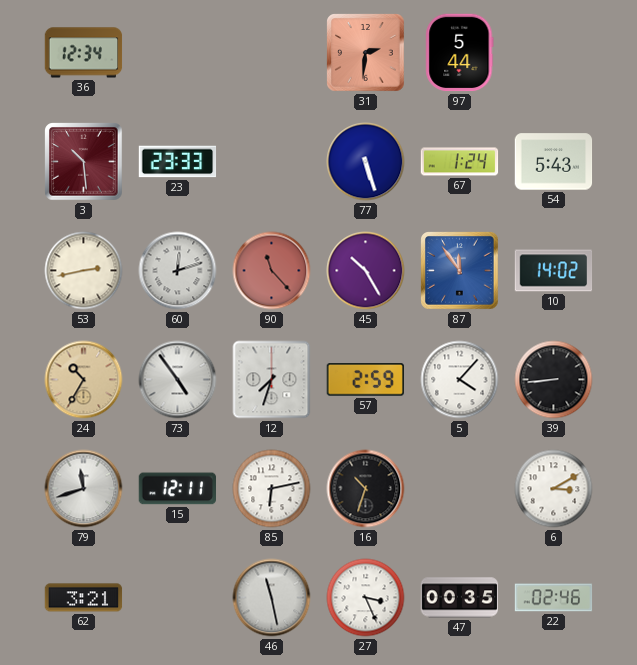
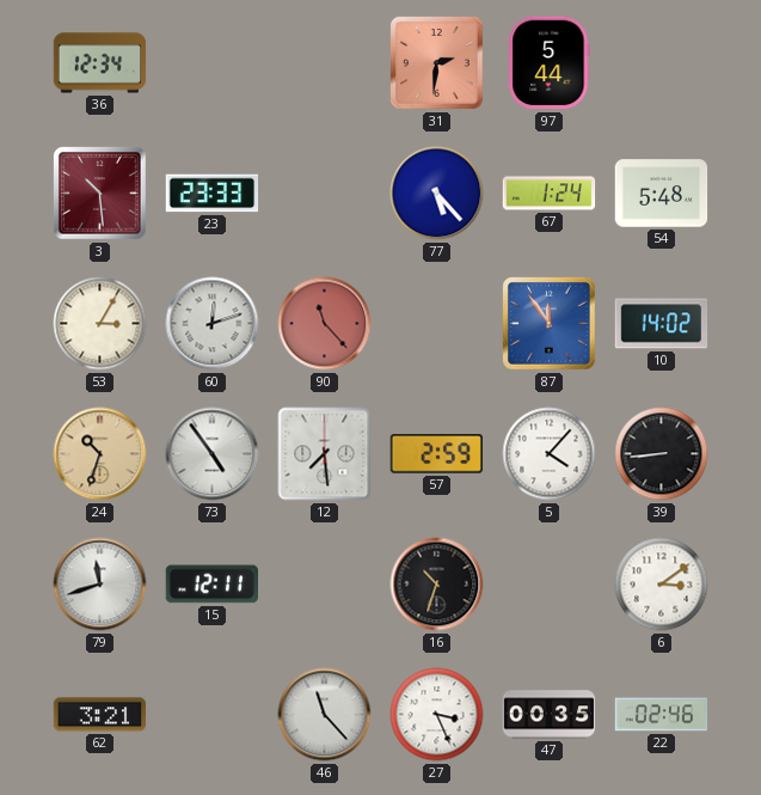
77: 5:27 -> 5:23 (437, 194)
54: 5:43 -> 5:48 (662, 194)
53: 2:43 -> 3:05 (100, 324)
45: 10:25 -> none (366, 271)
24: 10:35 -> 10:33 (100, 454)
12: 7:33 -> 7:29 (325, 454)
85: 6:13 -> none (272, 489)
6: 3:10 -> 3:09 (662, 585)
46: 11:28 -> 11:23 (325, 715)
